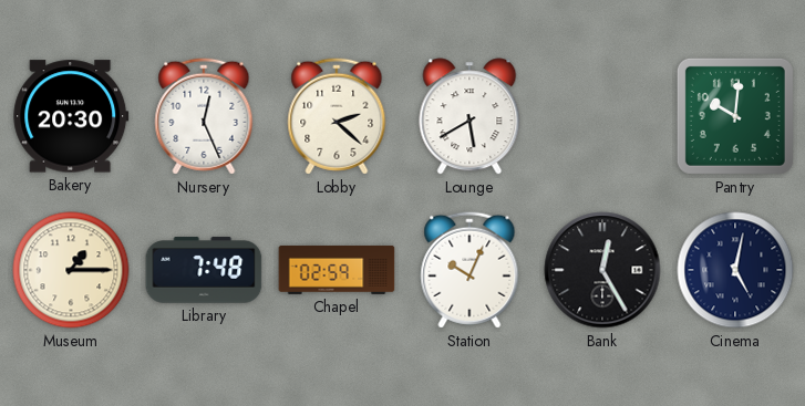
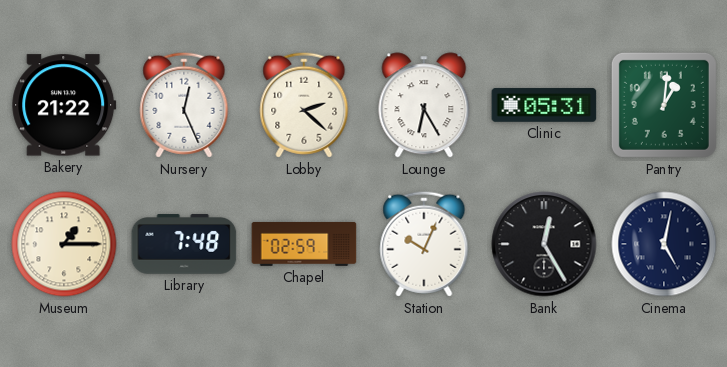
Bakery: 20:30 -> 21:22 (64, 105)
Lounge: 5:40 -> 6:25 (424, 105)
Clinic: none -> 05:31 (544, 105)
Pantry: 10:01 -> 1:01 (664, 105)
